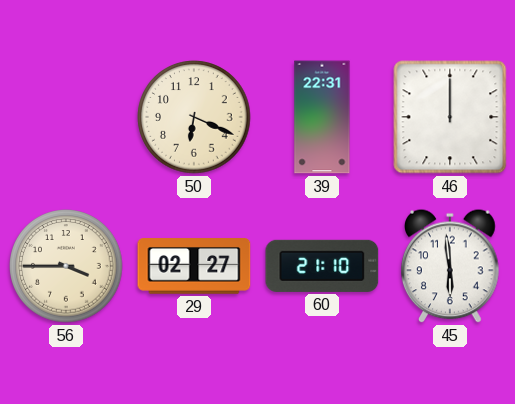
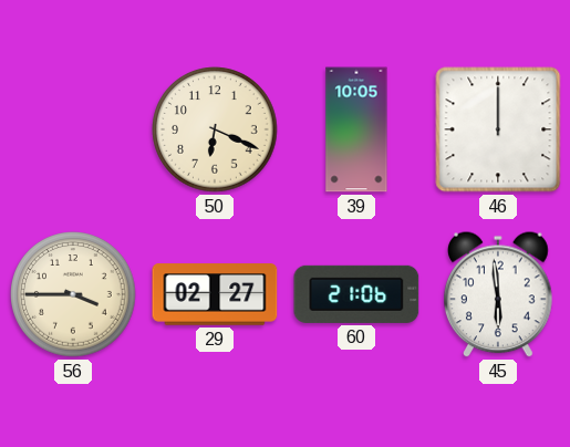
39: 22:31 -> 10:05 (356, 129)
60: 21:10 -> 21:06 (356, 294)
